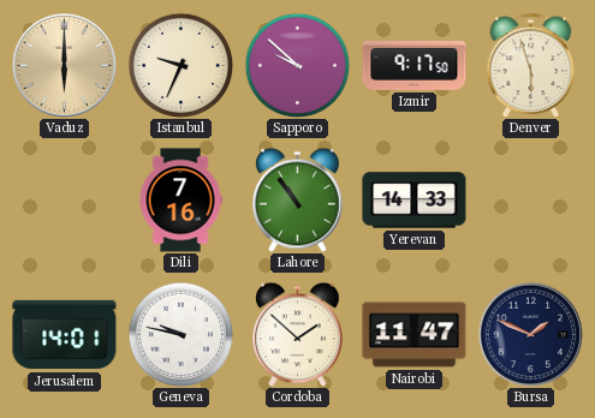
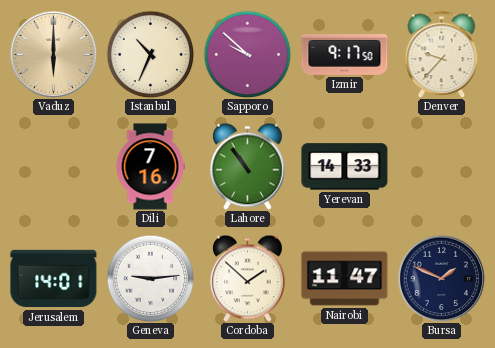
Istanbul: 9:34 -> 10:34 (150, 54)
Denver: 5:57 -> 9:37 (442, 54)
Geneva: 9:47 -> 9:14 (150, 278)
